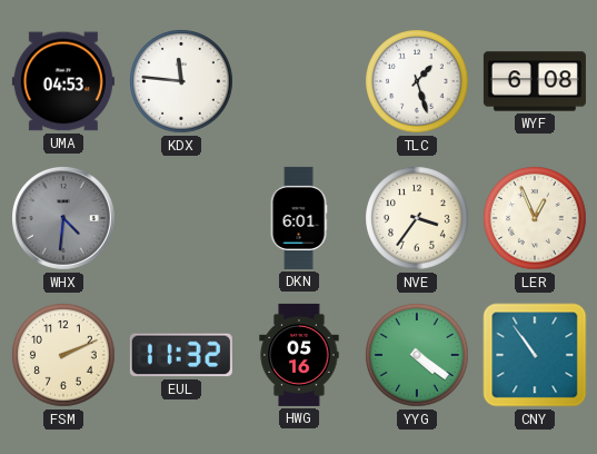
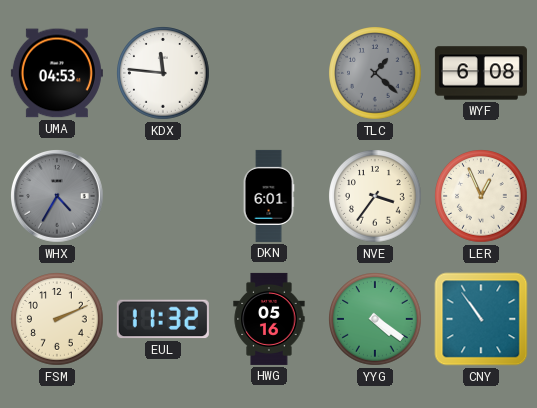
TLC: 1:27 -> 1:22 (375, 73)
TLC dial: white -> grey (375, 73)
WHX: 4:31 -> 4:35 (58, 197)
